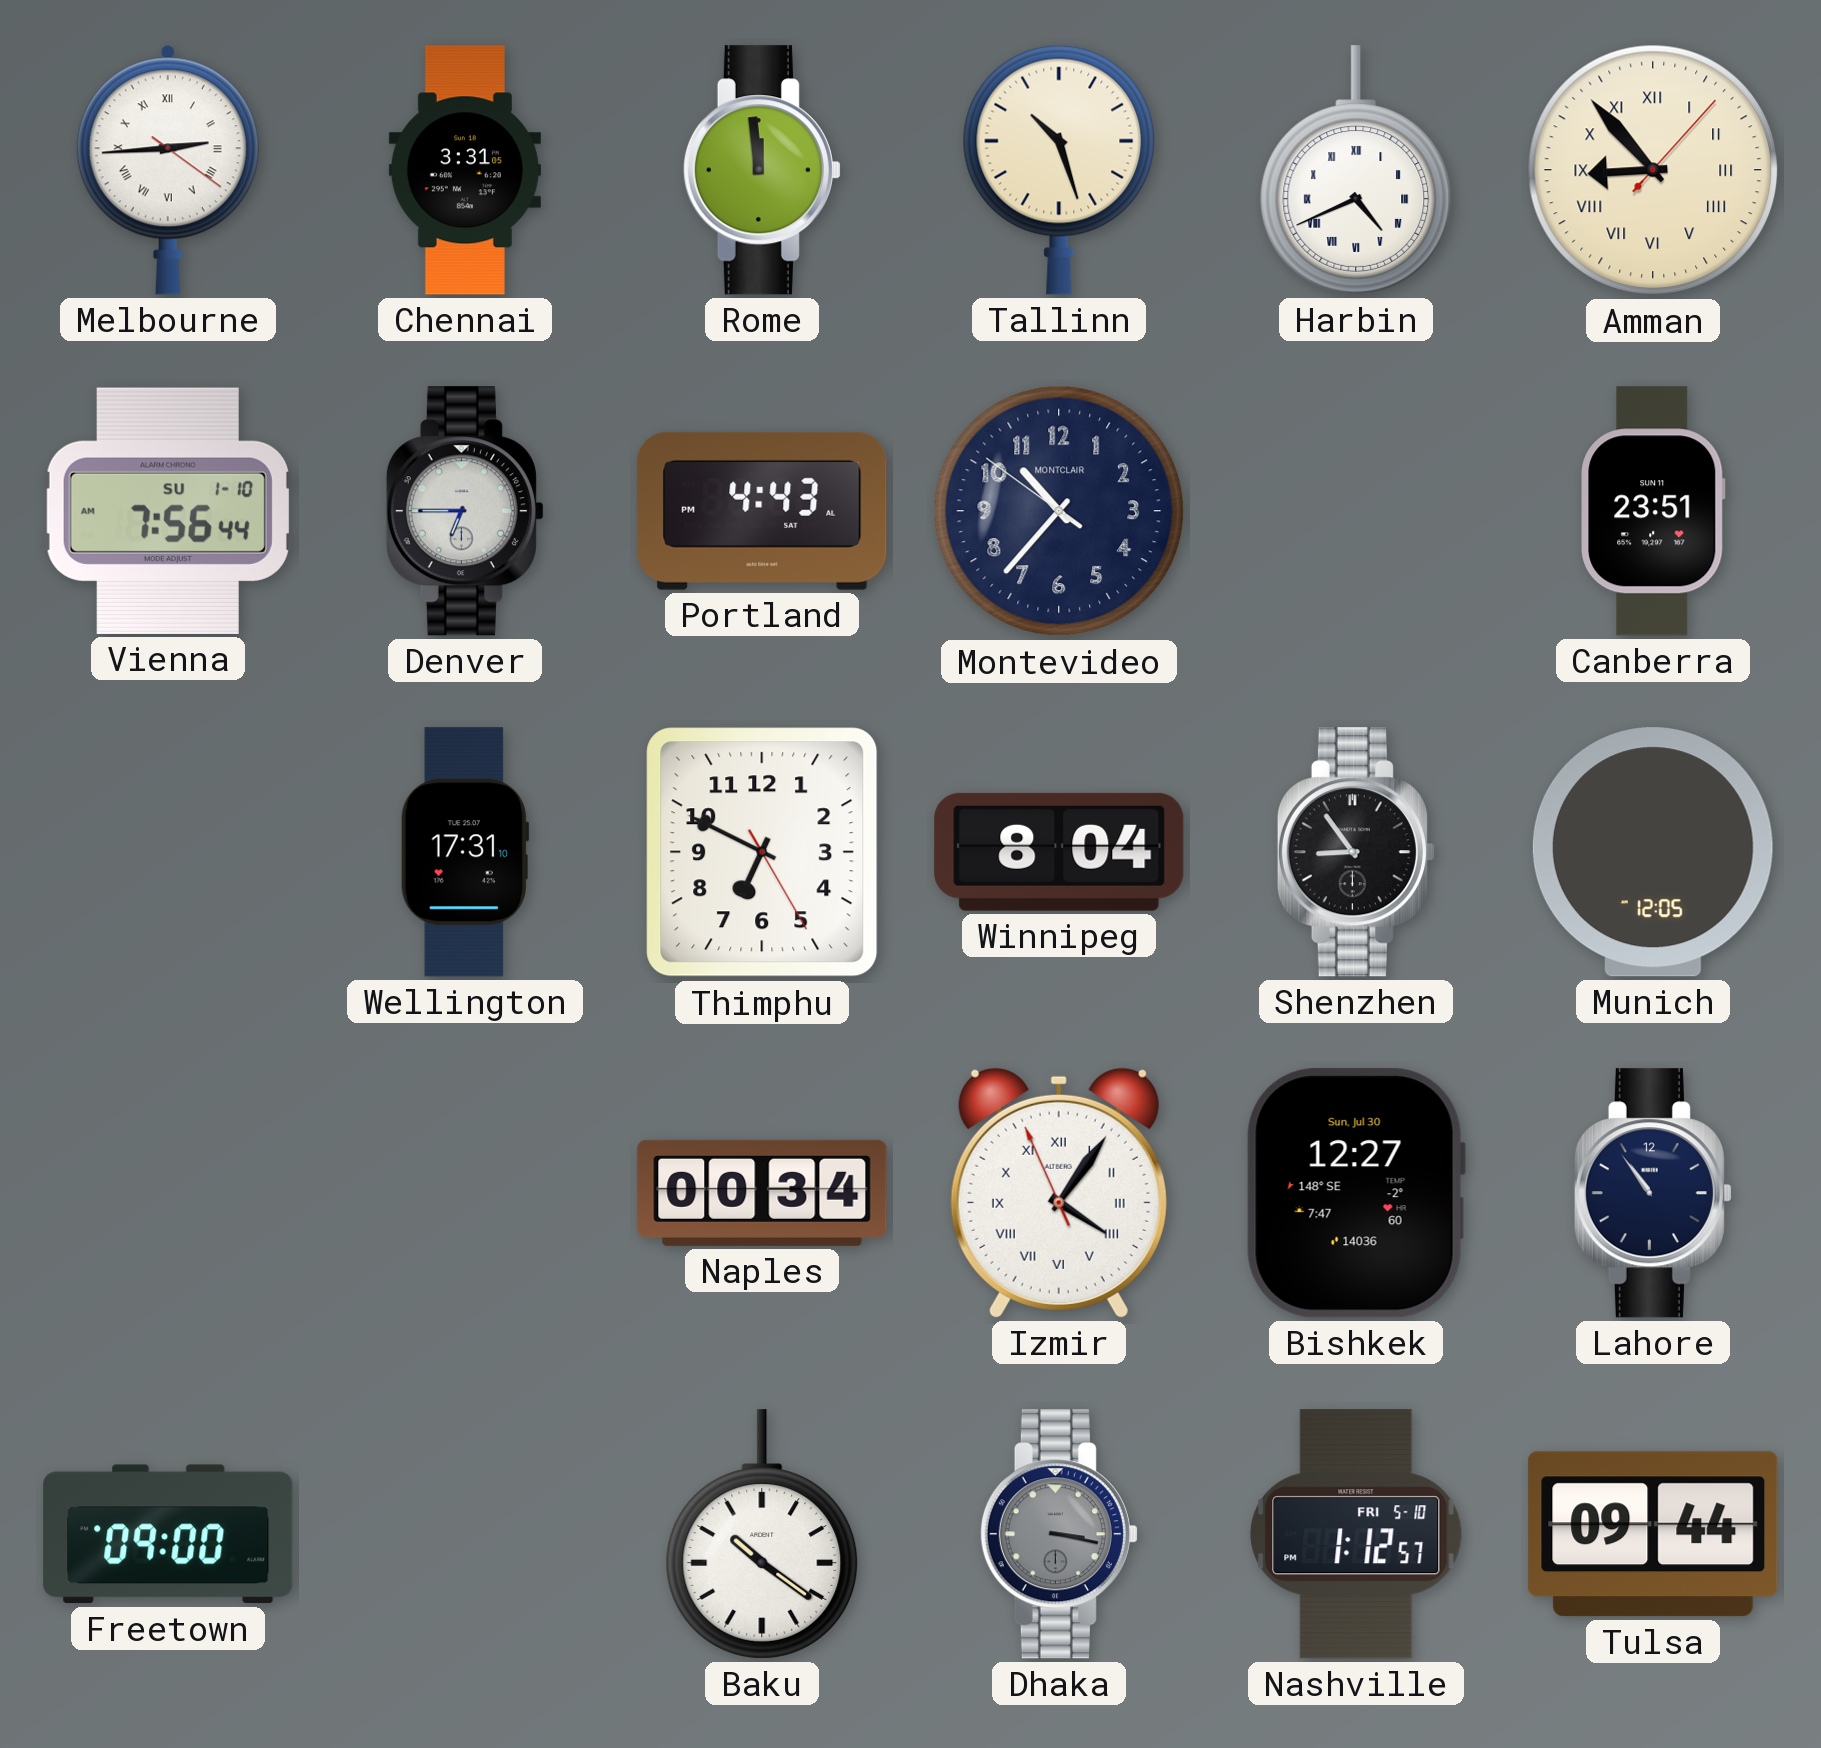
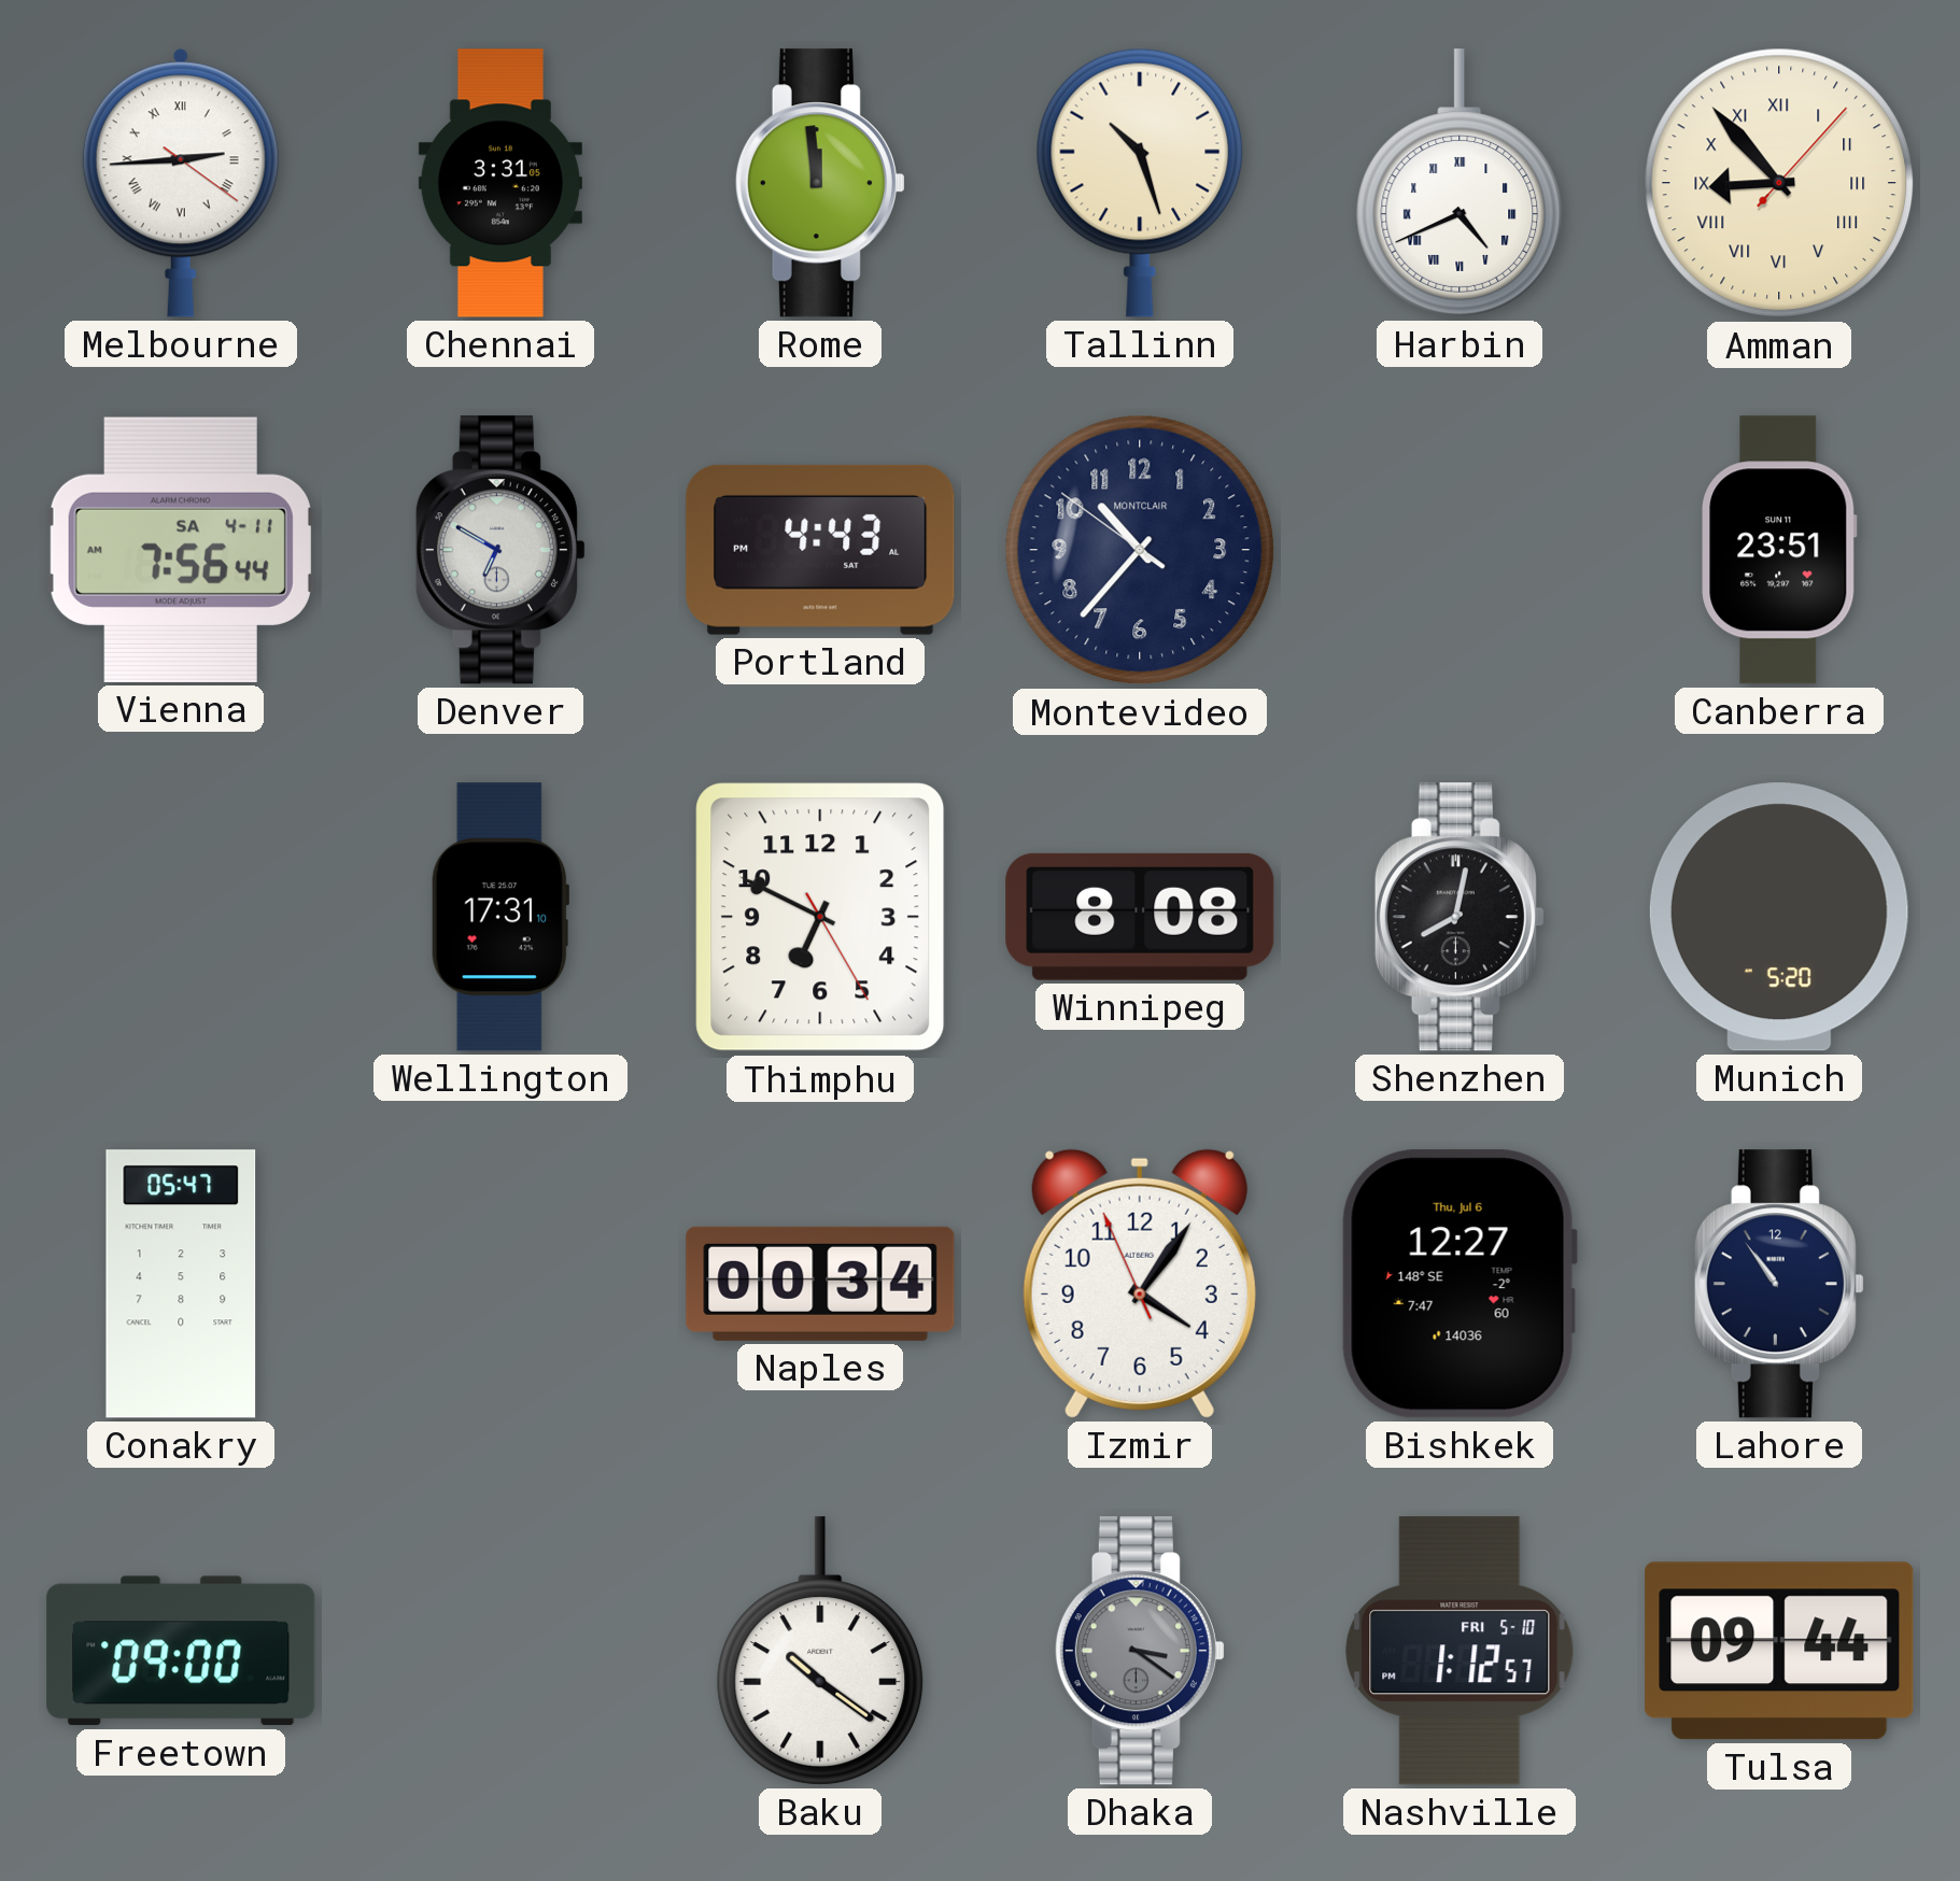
Vienna date: SU 1-10 -> SA 4-11 (181, 550)
Denver: 6:45 -> 6:50 (500, 550)
Winnipeg: 8:04 -> 8:08 (1140, 917)
Shenzhen: 8:54 -> 8:02 (1460, 917)
Munich: 12:05 -> 5:20 (1779, 917)
Conakry: none -> 05:47 (181, 1284)
Izmir numerals: Roman -> Arabic (1140, 1284)
Bishkek date: Sun, Jul 30 -> Thu, Jul 6 (1460, 1284)
Dhaka: 3:17 -> 3:21 (1140, 1651)
